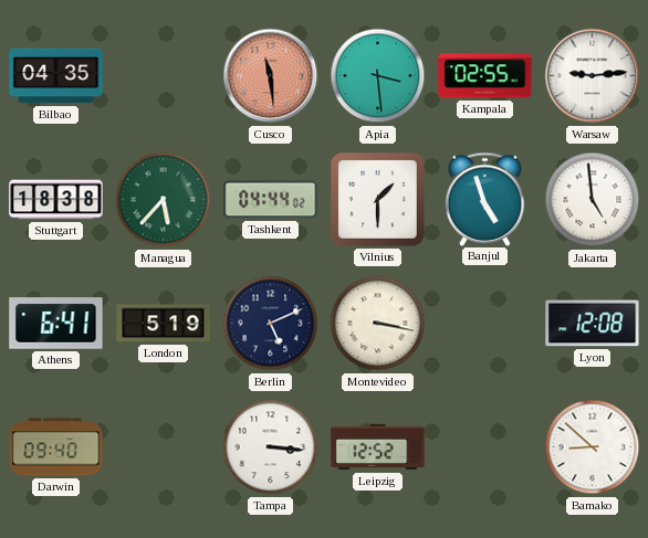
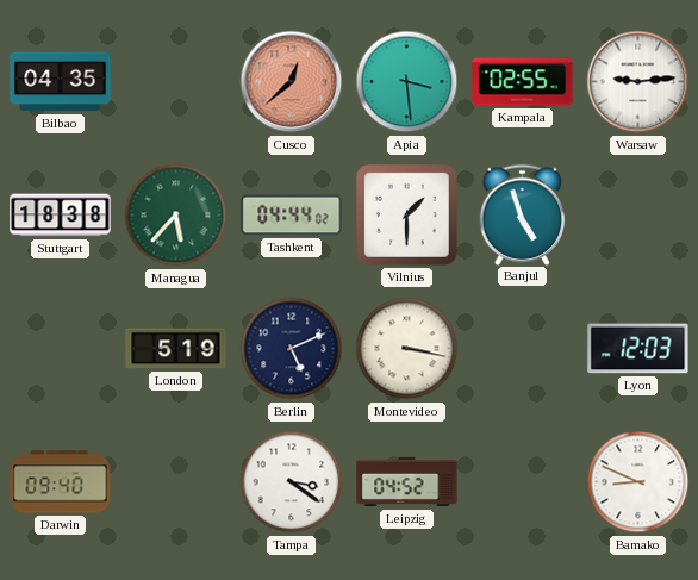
Cusco: 11:29 -> 12:38 (292, 82)
Jakarta: 4:59 -> none (593, 200)
Athens: 6:41 -> none (56, 324)
Lyon: 12:08 -> 12:03 (638, 349)
Tampa: 3:16 -> 3:21 (292, 482)
Leipzig: 12:52 -> 04:52 (407, 482)
Bamako: 8:52 -> 8:49 (638, 482)
